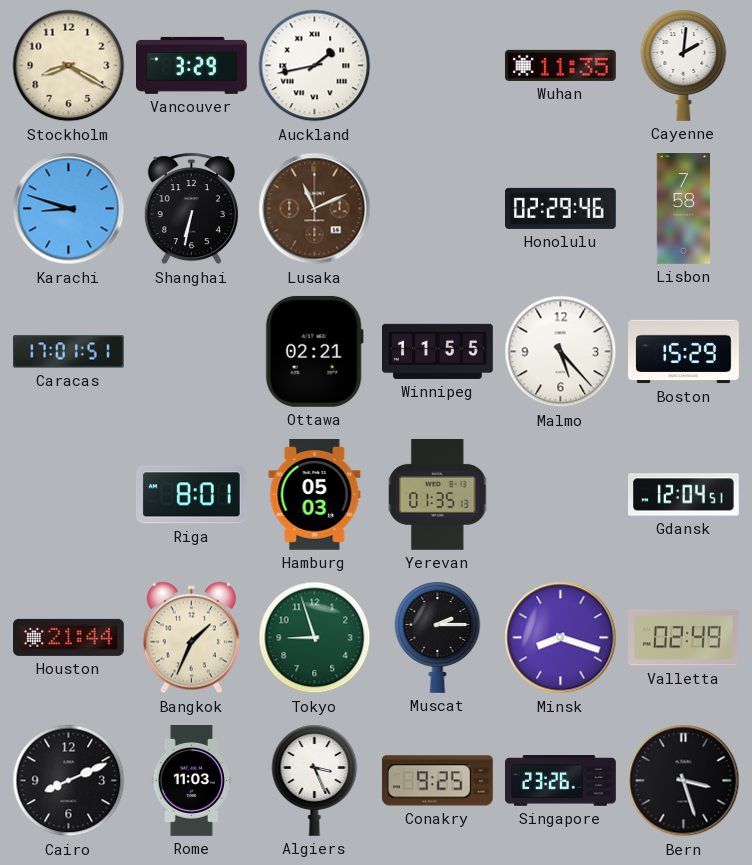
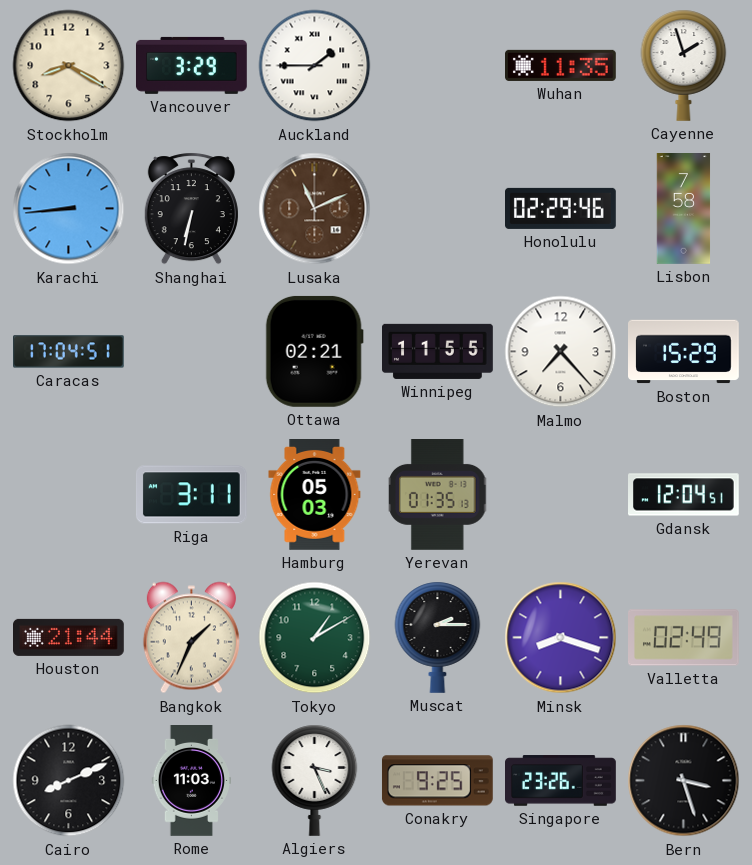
Auckland: 1:43 -> 1:45 (315, 66)
Cayenne: 2:01 -> 1:57 (684, 65)
Karachi: 8:48 -> 8:44 (69, 209)
Caracas: 17:01 -> 17:04 (69, 352)
Malmo: 5:23 -> 7:23 (561, 352)
Riga: 8:01 -> 3:11 (191, 495)
Tokyo: 8:57 -> 1:10 (315, 638)
